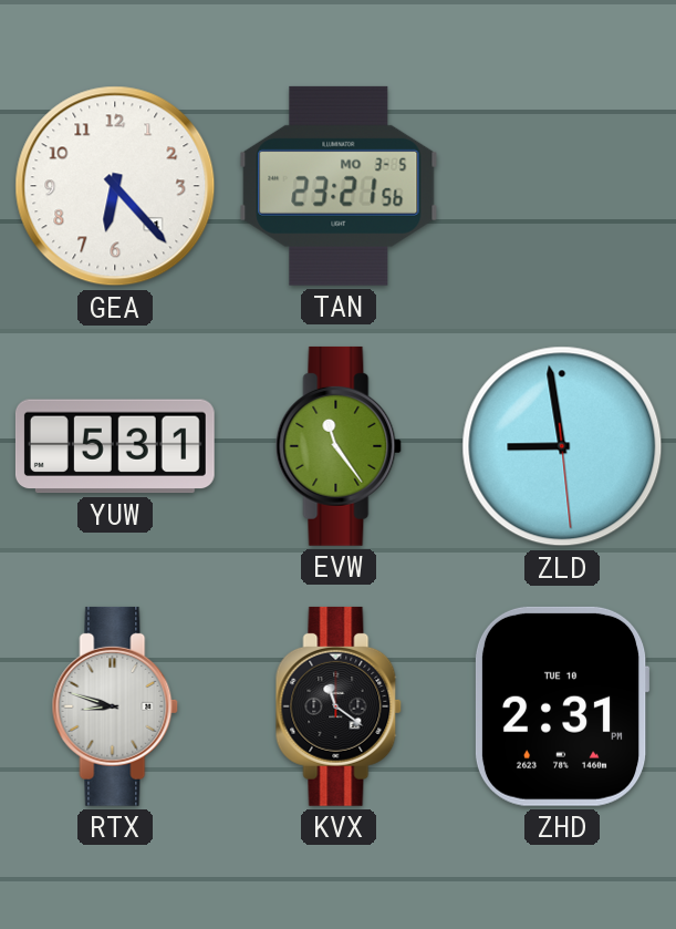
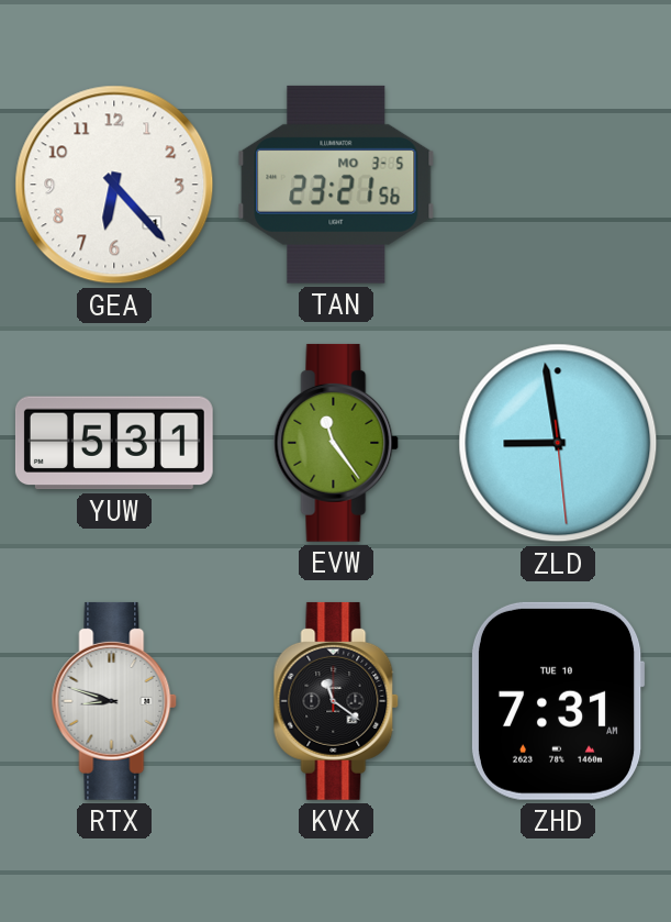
ZHD: 2:31 -> 7:31 (558, 701)
